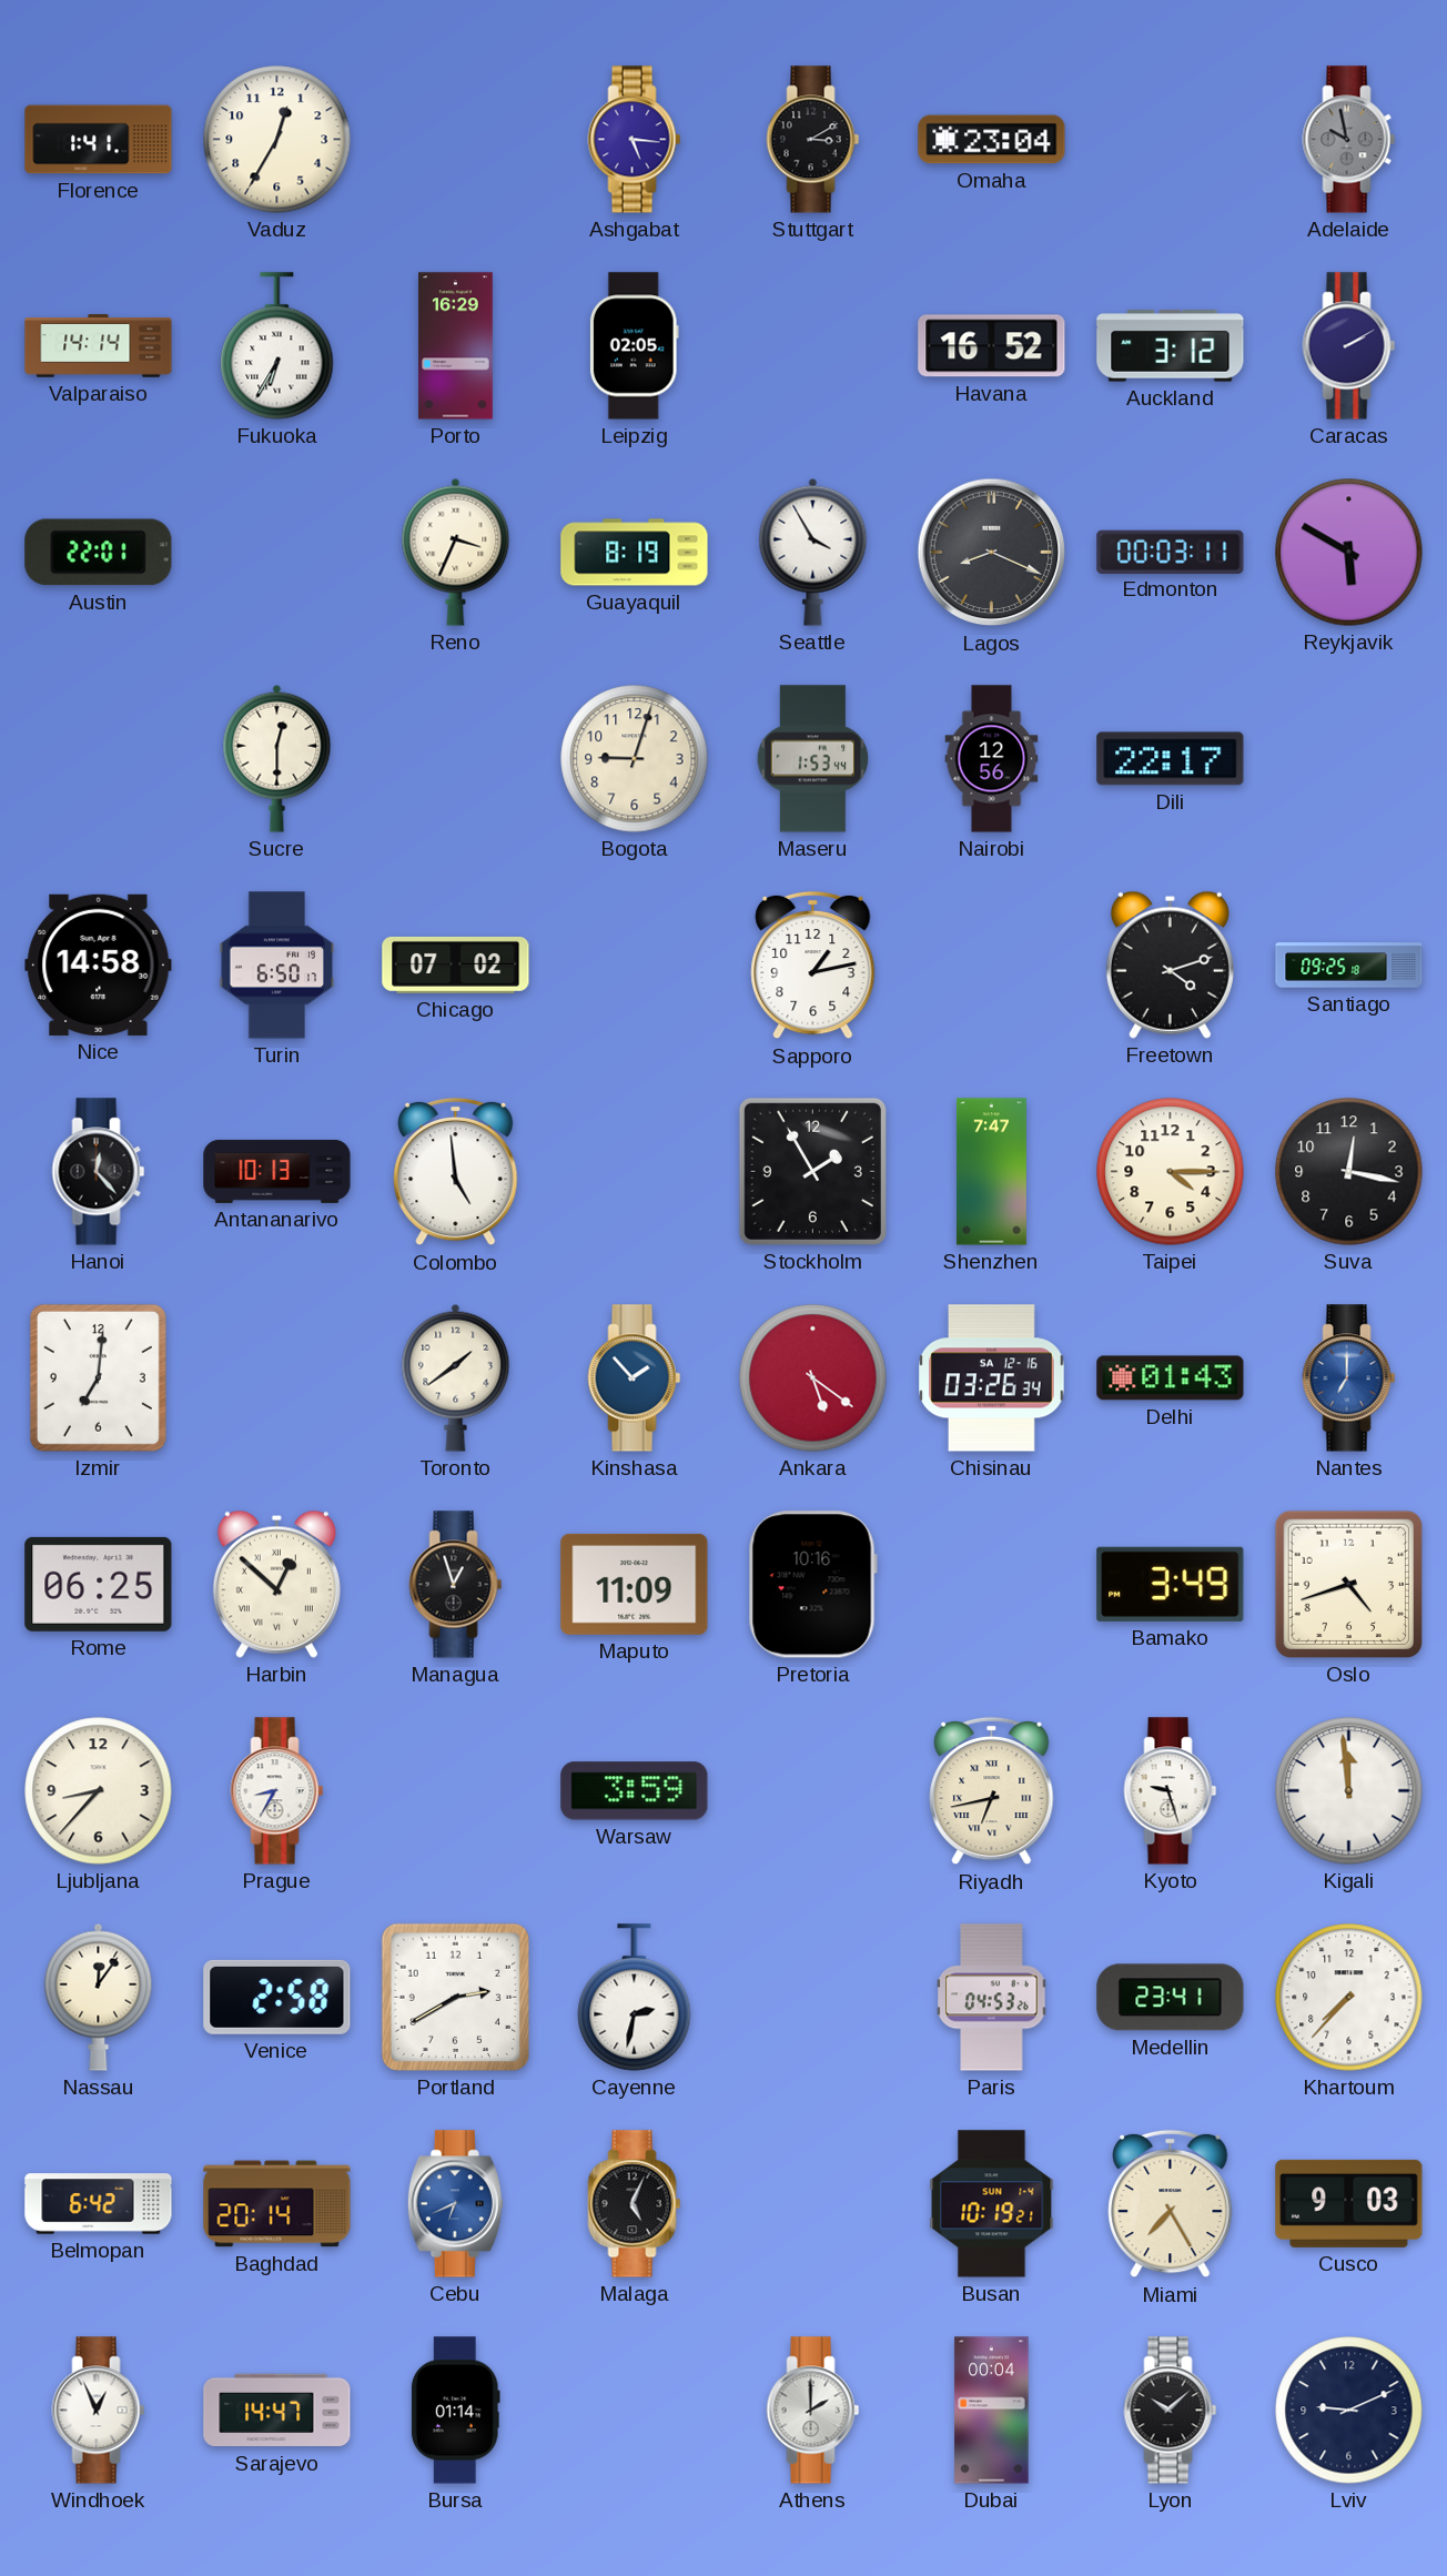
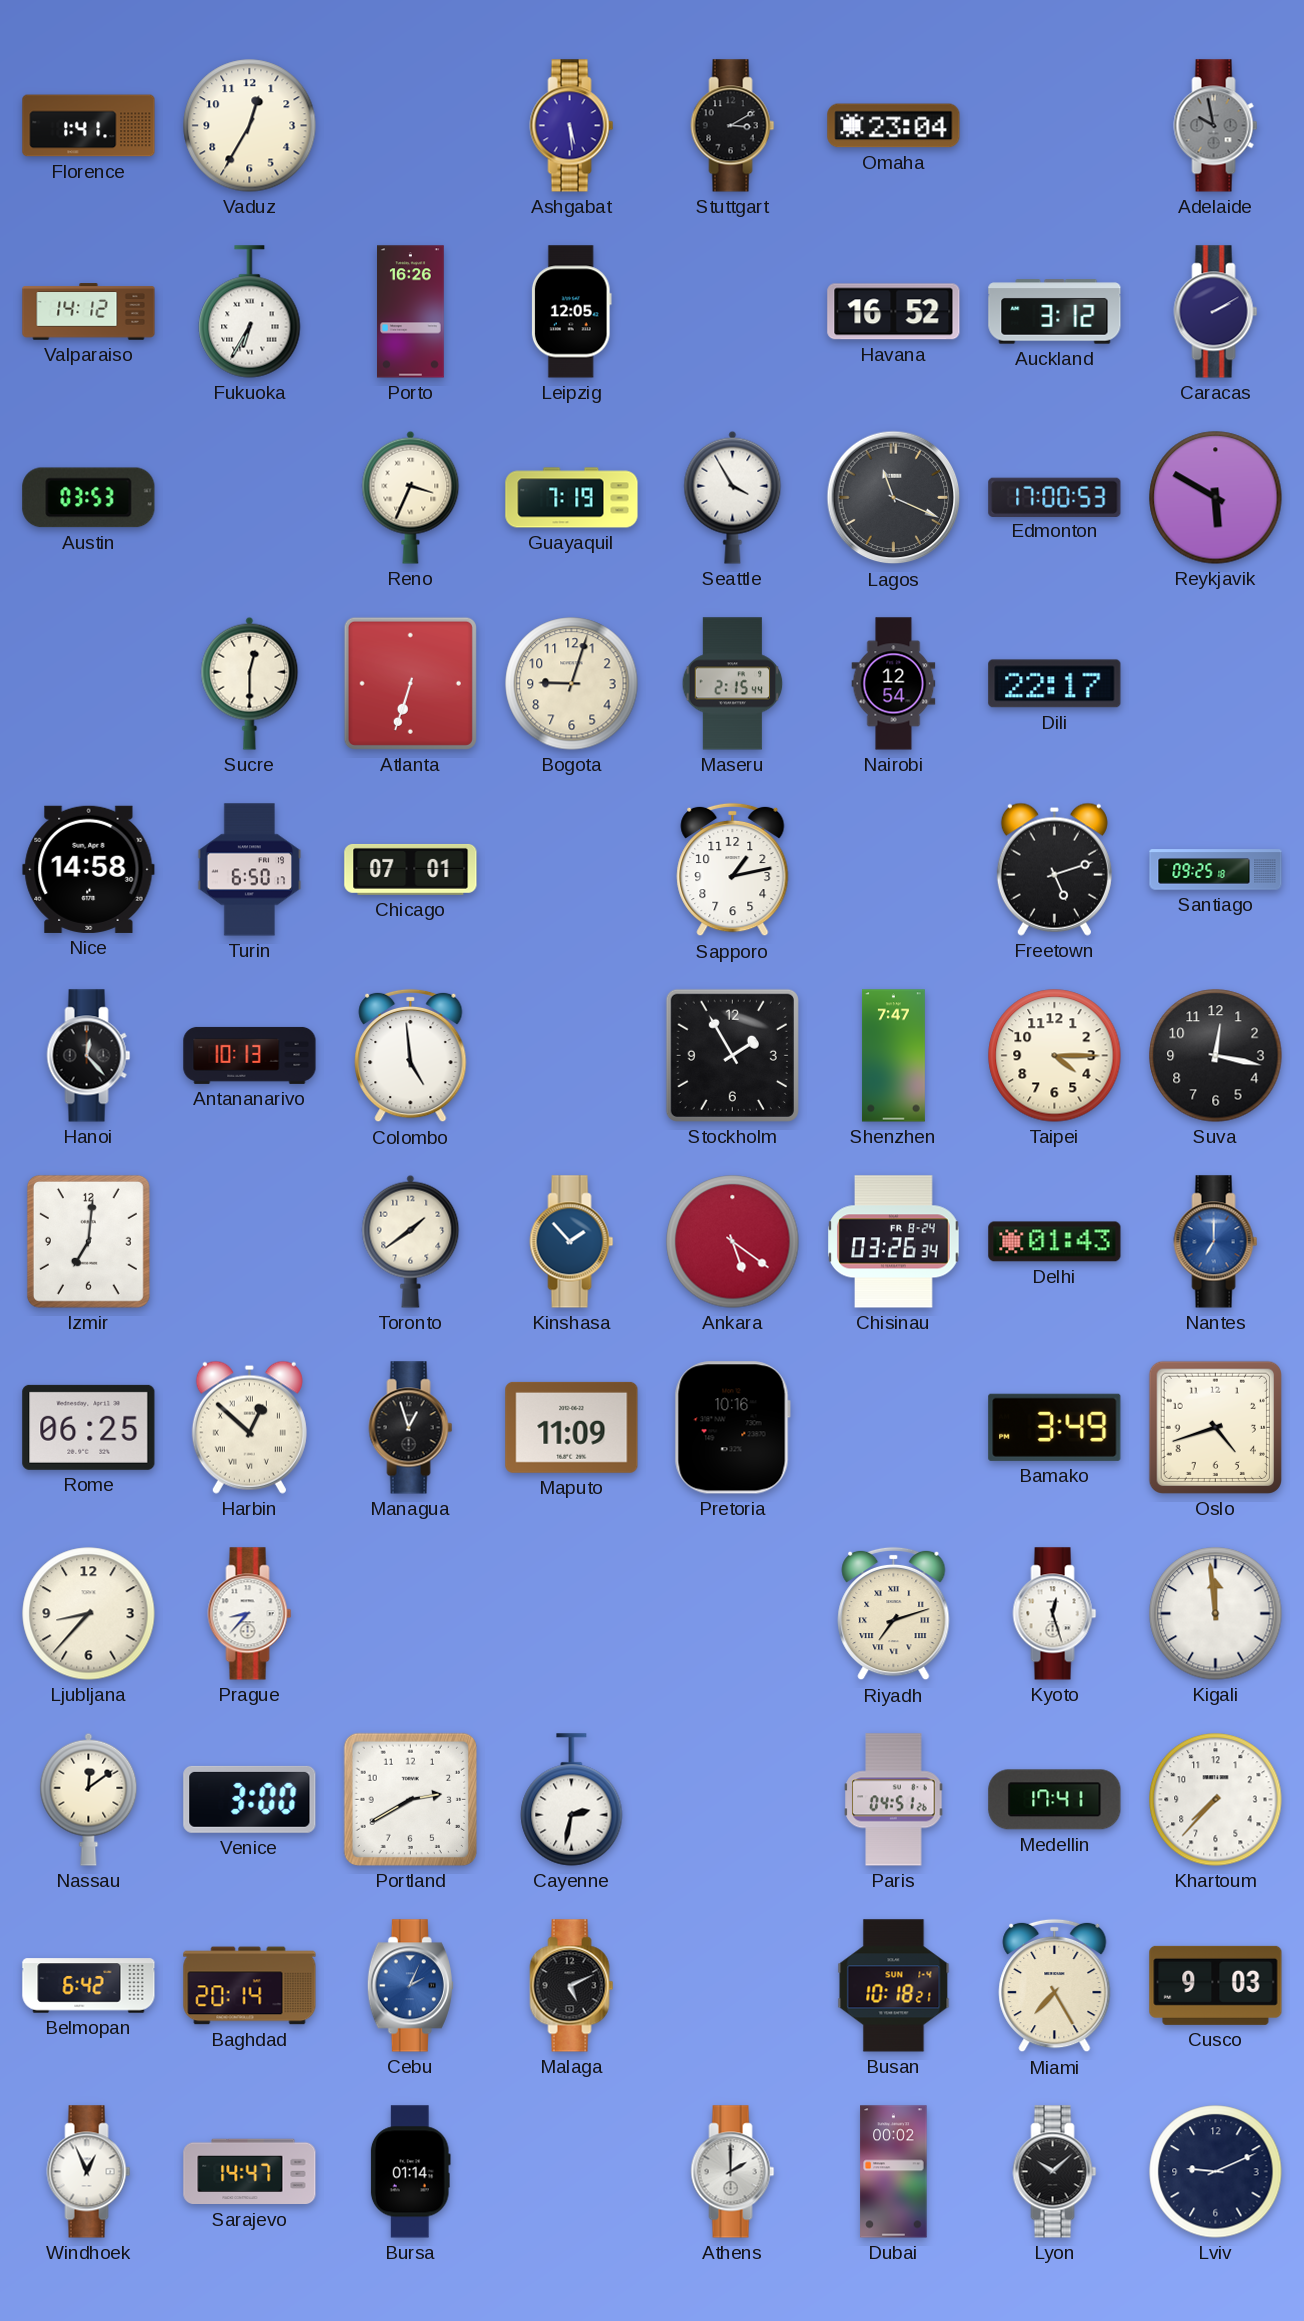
Ashgabat: 5:16 -> 5:29 (572, 126)
Valparaiso: 14:14 -> 14:12 (89, 312)
Porto: 16:29 -> 16:26 (411, 312)
Leipzig: 02:05 -> 12:05 (571, 312)
Austin: 22:01 -> 03:53 (89, 498)
Guayaquil: 8:19 -> 7:19 (572, 498)
Lagos: 8:19 -> 11:19 (894, 498)
Edmonton: 00:03 -> 17:00 (1055, 497)
Atlanta: none -> 6:33 (410, 683)
Maseru: 1:53 -> 2:15 (733, 684)
Nairobi: 12:56 -> 12:54 (894, 684)
Chicago: 07:02 -> 07:01 (411, 869)
Freetown: 4:12 -> 5:12 (1054, 869)
Chisinau date: SA 12-16 -> FR 8-24 (894, 1242)
Prague: 8:35 -> 8:37 (250, 1614)
Warsaw: 3:59 -> none (635, 1791)
Riyadh: 6:43 -> 7:12 (894, 1614)
Kyoto: 9:27 -> 12:27 (1055, 1614)
Nassau: 12:06 -> 12:09 (89, 1799)
Venice: 2:58 -> 3:00 (250, 1799)
Paris: 04:53 -> 04:51 (894, 1800)
Medellin: 23:41 -> 17:41 (1055, 1800)
Cebu: 6:41 -> 2:04 (410, 1986)
Malaga: 5:04 -> 5:11 (572, 1986)
Busan: 10:19 -> 10:18 (894, 1986)
Dubai: 00:04 -> 00:02 (894, 2172)
